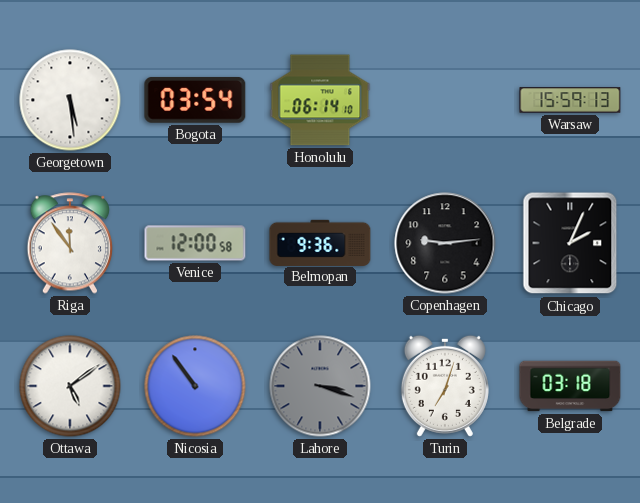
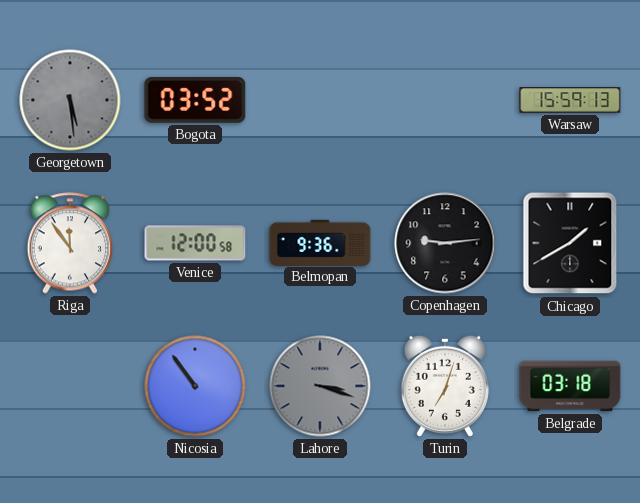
Georgetown dial: white -> grey (70, 100)
Bogota: 03:54 -> 03:52 (195, 100)
Honolulu: 06:14 -> none (320, 100)
Chicago: 2:04 -> 1:40 (570, 243)
Ottawa: 5:09 -> none (70, 386)
